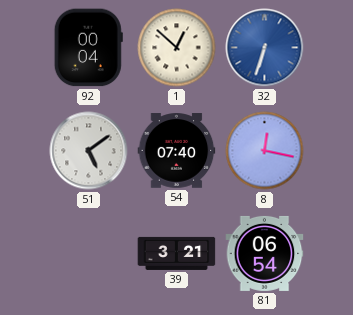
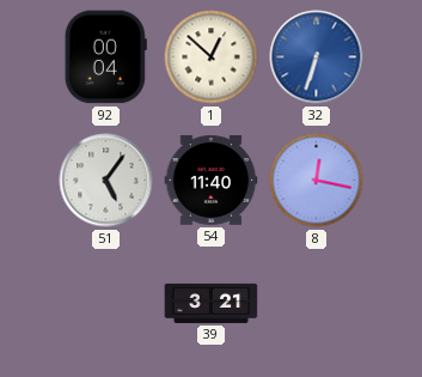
51: 5:09 -> 5:06 (106, 181)
54: 07:40 -> 11:40 (212, 181)
81: 06:54 -> none (265, 253)
